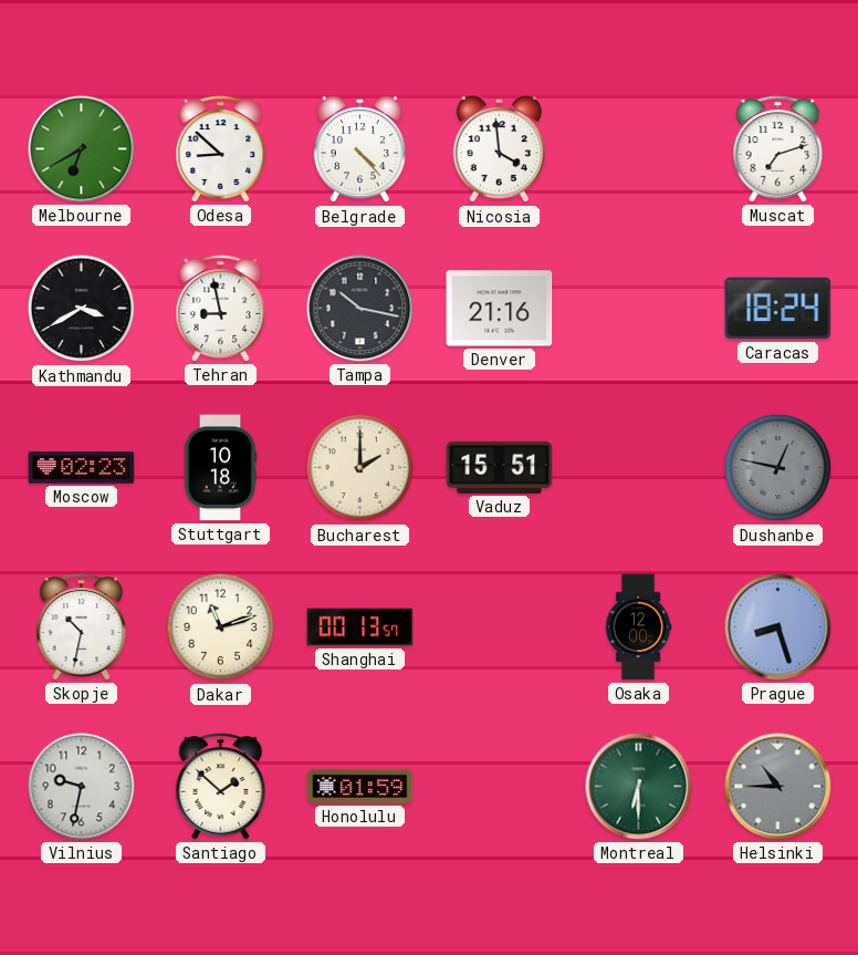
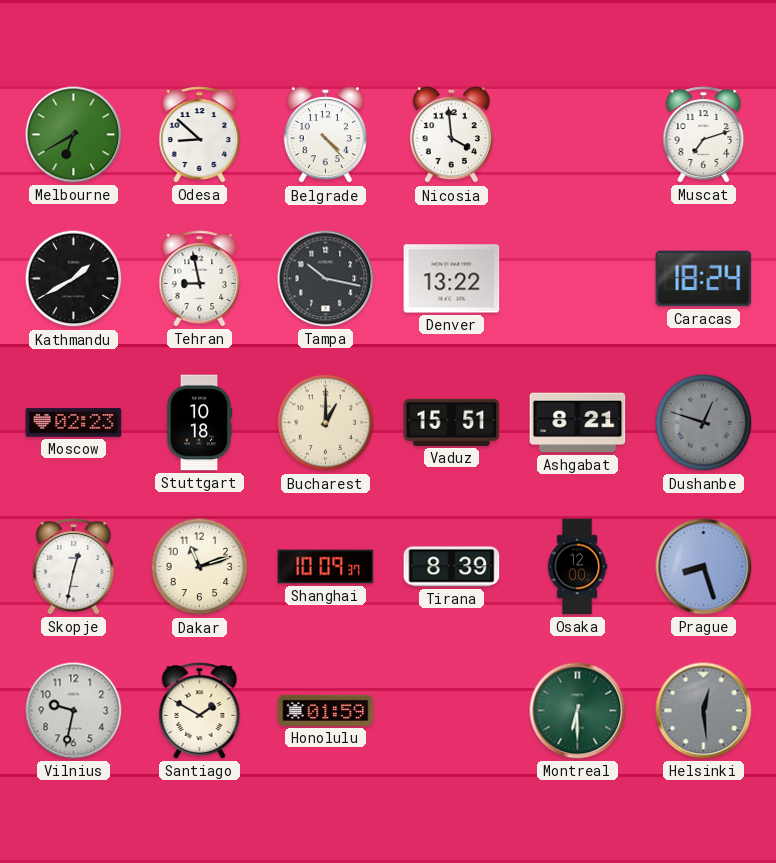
Kathmandu: 3:40 -> 1:40 (74, 279)
Denver: 21:16 -> 13:22 (452, 279)
Bucharest: 2:00 -> 1:00 (326, 423)
Ashgabat: none -> 8:21 (578, 423)
Dushanbe: 12:47 -> 12:48 (704, 423)
Skopje: 10:32 -> 12:32 (74, 567)
Shanghai: 00:13 -> 10:09 (326, 567)
Tirana: none -> 8:39 (452, 567)
Santiago: 1:52 -> 1:50 (200, 711)
Helsinki: 10:45 -> 12:29 (704, 711)
